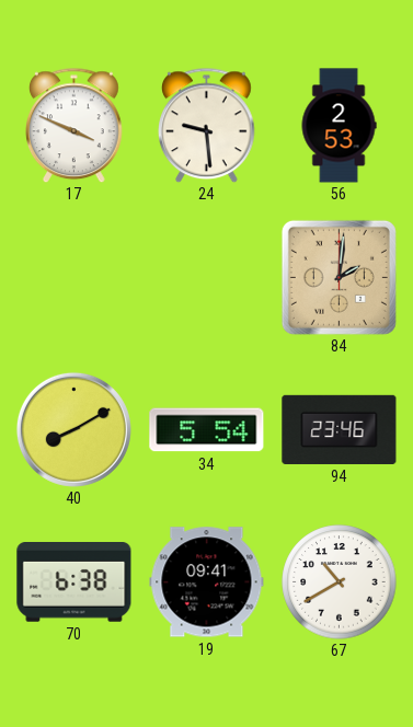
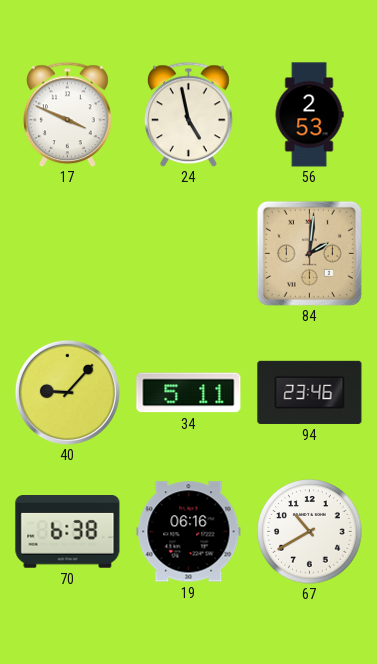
24: 9:29 -> 4:58 (189, 114)
40: 8:10 -> 9:07 (67, 392)
34: 5:54 -> 5:11 (189, 393)
19: 09:41 -> 06:16 (189, 532)
